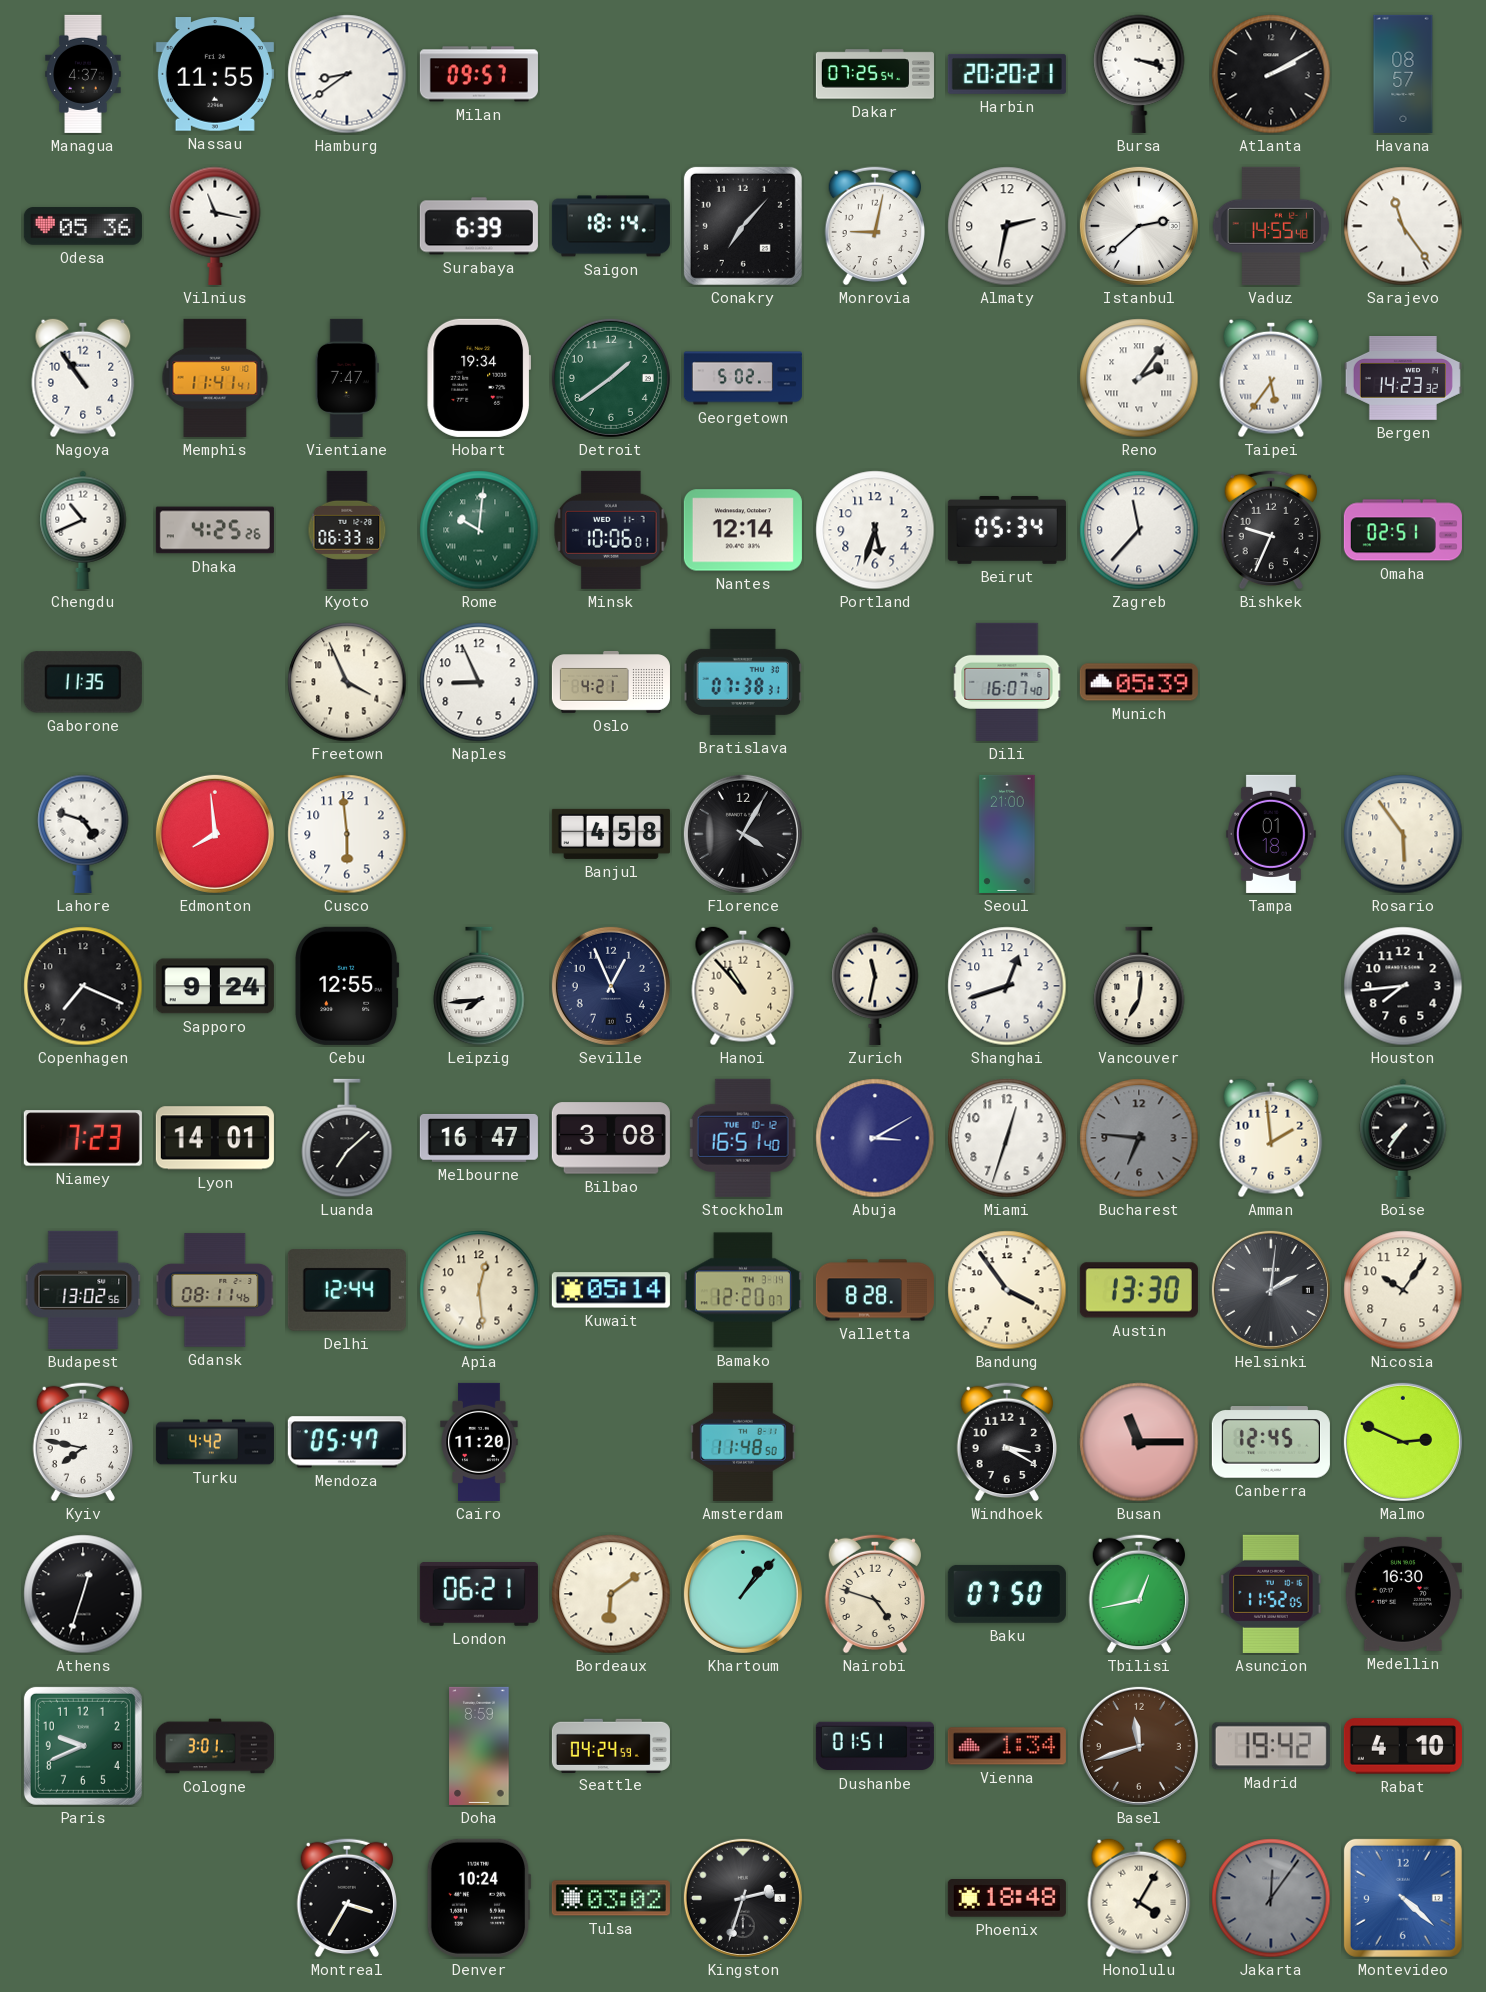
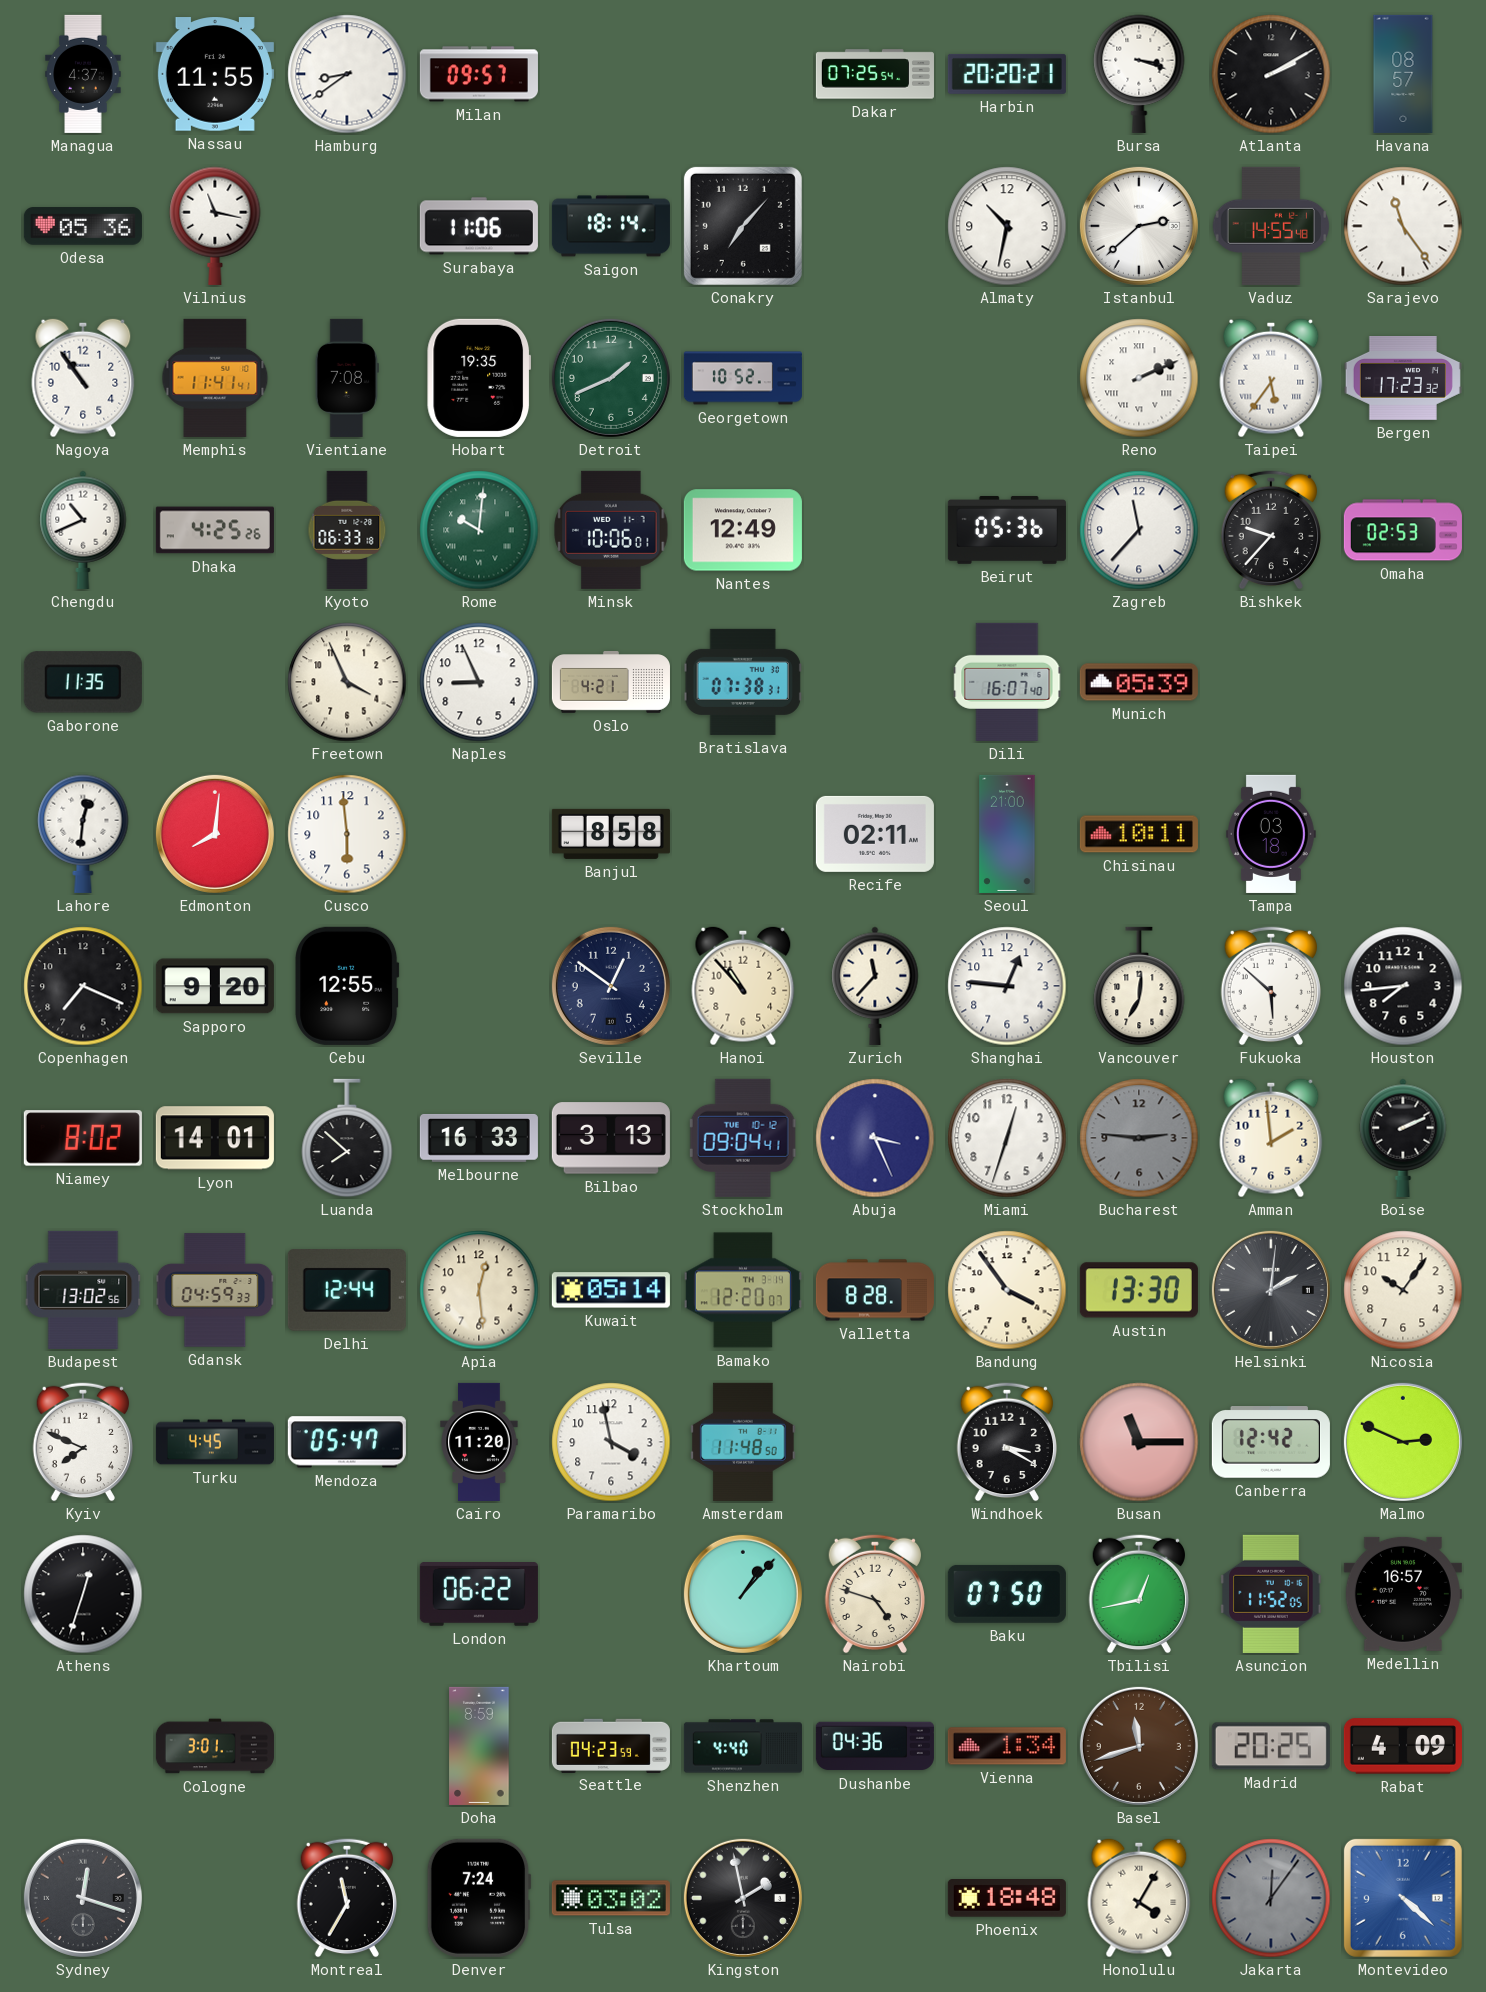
Surabaya: 6:39 -> 11:06 (479, 226)
Monrovia: 9:02 -> none (874, 226)
Almaty: 2:32 -> 10:32 (1007, 226)
Vientiane: 7:47 -> 7:08 (347, 378)
Hobart: 19:34 -> 19:35 (478, 378)
Detroit: 1:39 -> 1:41 (611, 378)
Georgetown: 5:02 -> 10:52 (743, 378)
Reno: 2:06 -> 2:11 (1139, 378)
Bergen: 14:23 -> 17:23 (1403, 379)
Nantes: 12:14 -> 12:49 (743, 530)
Portland: 5:33 -> none (875, 530)
Beirut: 05:34 -> 05:36 (1007, 530)
Bishkek: 9:34 -> 9:37 (1270, 530)
Omaha: 02:51 -> 02:53 (1403, 530)
Lahore: 4:48 -> 12:31 (83, 834)
Edmonton: 7:59 -> 8:01 (215, 834)
Banjul: 4:58 -> 8:58 (611, 834)
Florence: 4:05 -> none (743, 834)
Recife: none -> 02:11 (875, 834)
Chisinau: none -> 10:11 (1139, 834)
Tampa: 01:18 -> 03:18 (1271, 834)
Rosario: 5:54 -> none (1403, 834)
Sapporo: 9:24 -> 9:20 (215, 986)
Leipzig: 7:44 -> none (479, 986)
Seville: 12:56 -> 12:51 (611, 986)
Zurich: 11:32 -> 11:37 (875, 986)
Shanghai: 12:42 -> 12:46 (1007, 986)
Fukuoka: none -> 5:52 (1270, 986)
Niamey: 7:23 -> 8:02 (83, 1138)
Luanda: 7:08 -> 7:52 (347, 1138)
Melbourne: 16:47 -> 16:33 (479, 1138)
Bilbao: 3:08 -> 3:13 (611, 1138)
Stockholm: 16:51 -> 09:04 (743, 1138)
Abuja: 3:10 -> 3:26 (875, 1138)
Bucharest: 6:46 -> 2:46 (1139, 1138)
Boise: 7:36 -> 2:11 (1403, 1138)
Gdansk: 08:11 -> 04:59 (215, 1290)
Kyiv: 7:47 -> 7:49 (82, 1442)
Turku: 4:42 -> 4:45 (215, 1442)
Paramaribo: none -> 3:58 (611, 1442)
Canberra: 12:45 -> 12:42 (1271, 1442)
London: 06:21 -> 06:22 (479, 1595)
Bordeaux: 6:09 -> none (611, 1594)
Medellin: 16:30 -> 16:57 (1403, 1594)
Paris: 9:41 -> none (83, 1746)
Seattle: 04:24 -> 04:23 (611, 1745)
Shenzhen: none -> 4:40 (743, 1746)
Dushanbe: 01:51 -> 04:36 (875, 1746)
Madrid: 19:42 -> 20:25 (1271, 1746)
Rabat: 4:10 -> 4:09 (1403, 1746)
Sydney: none -> 12:18 (83, 1898)
Montreal: 3:35 -> 11:35 (346, 1898)
Denver: 10:24 -> 7:24 (479, 1898)
Kingston: 2:33 -> 1:58 (743, 1898)
